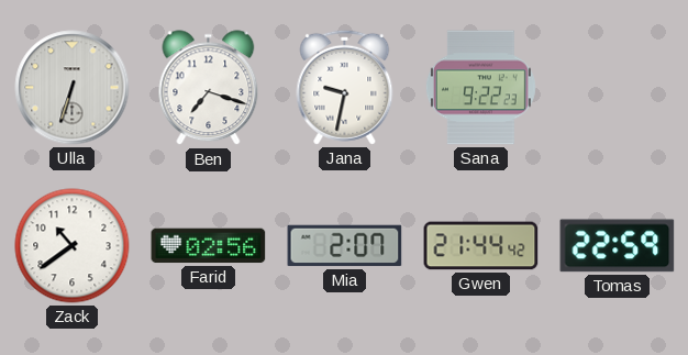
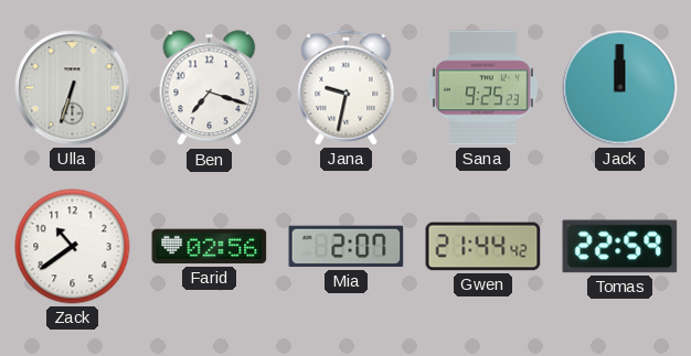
Sana: 9:22 -> 9:25 (482, 88)
Jack: none -> 12:00 (620, 88)
